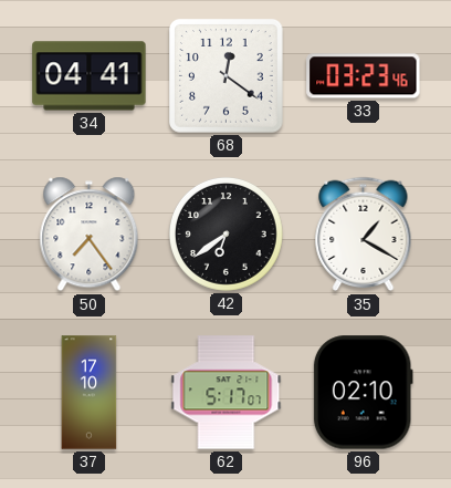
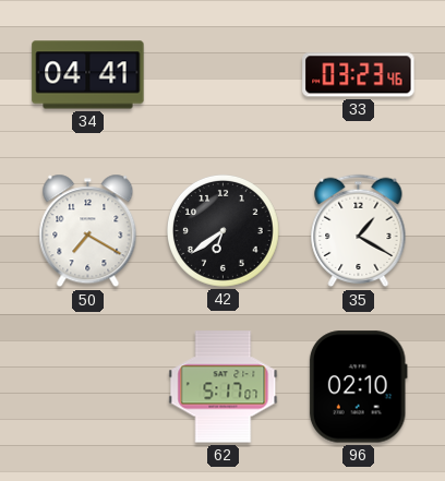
68: 12:21 -> none (227, 76)
50: 7:24 -> 7:20 (88, 231)
37: 17:10 -> none (90, 393)
